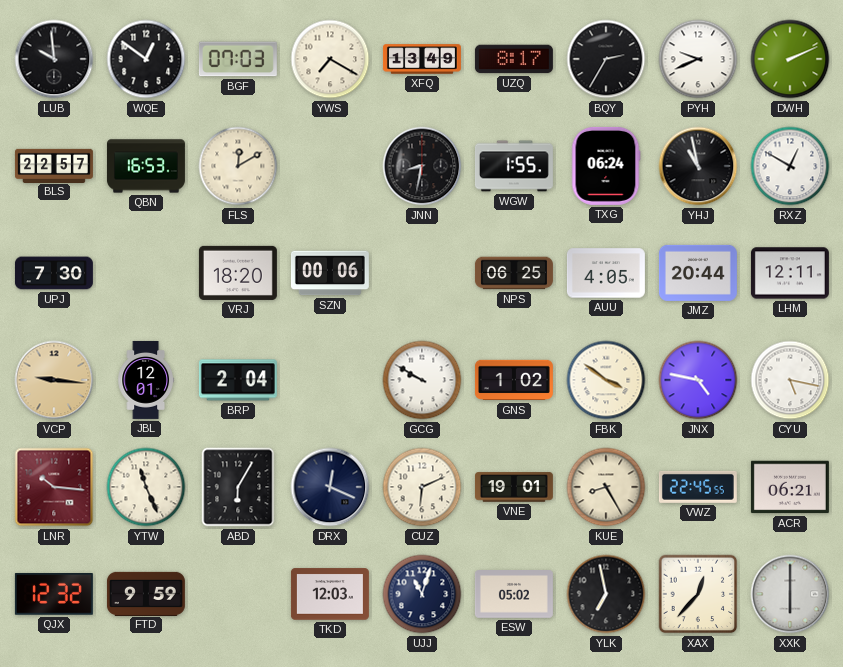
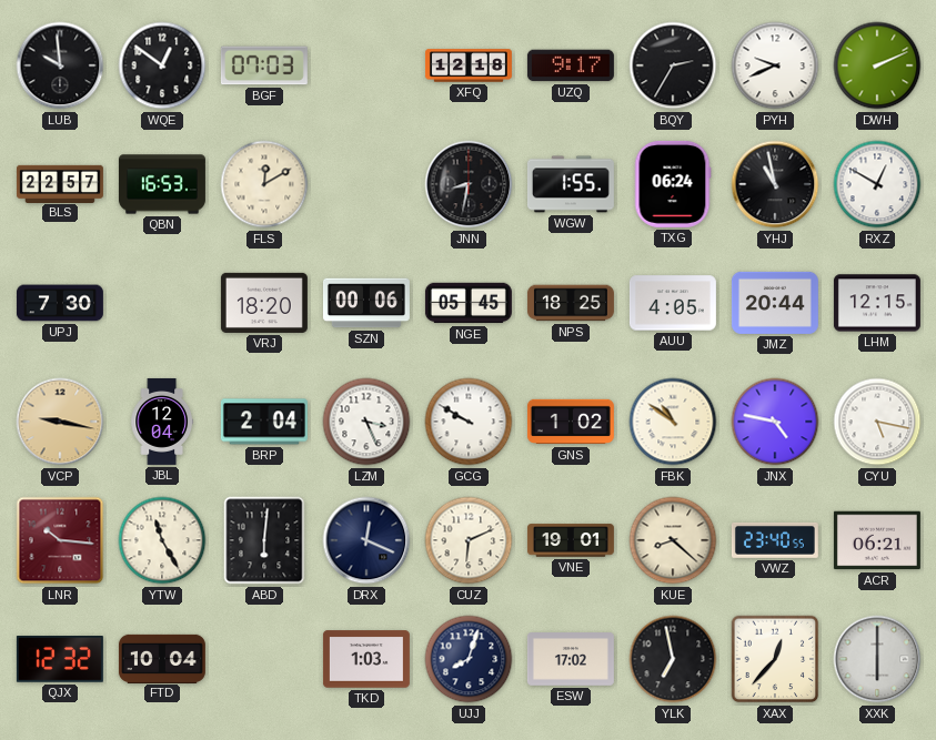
YWS: 7:20 -> none (330, 59)
XFQ: 13:49 -> 12:18 (469, 65)
UZQ: 8:17 -> 9:17 (571, 65)
NGE: none -> 05:45 (469, 303)
NPS: 06:25 -> 18:25 (571, 303)
LHM: 12:11 -> 12:15 (877, 303)
VCP: 9:16 -> 9:17 (60, 422)
JBL: 12:01 -> 12:04 (161, 422)
LZM: none -> 3:26 (366, 422)
FBK: 3:51 -> 10:51 (673, 422)
YTW: 11:26 -> 11:25 (162, 540)
ABD: 6:05 -> 6:01 (264, 540)
KUE: 8:25 -> 8:22 (673, 540)
VWZ: 22:45 -> 23:40 (775, 540)
FTD: 9:59 -> 10:04 (162, 658)
TKD: 12:03 -> 1:03 (366, 659)
UJJ: 11:03 -> 8:03 (469, 659)
ESW: 05:02 -> 17:02 (571, 660)
